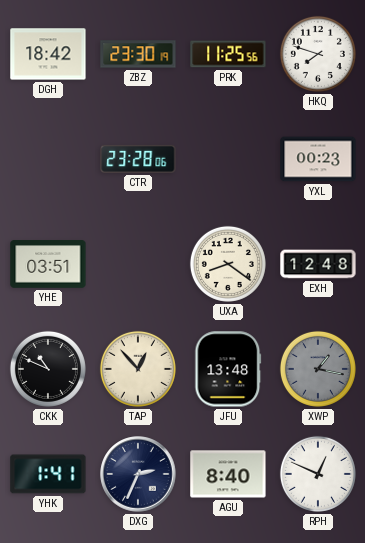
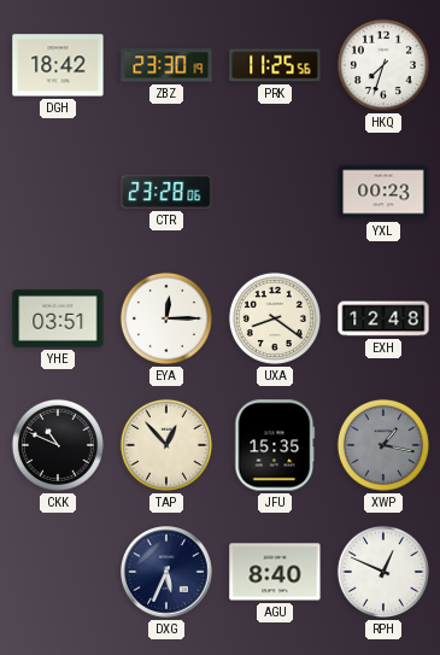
HKQ: 7:48 -> 7:33 (383, 65)
EYA: none -> 12:15 (166, 318)
JFU: 13:48 -> 15:35 (275, 445)
YHK: 1:41 -> none (48, 474)
DXG: 2:34 -> 5:34 (166, 572)
